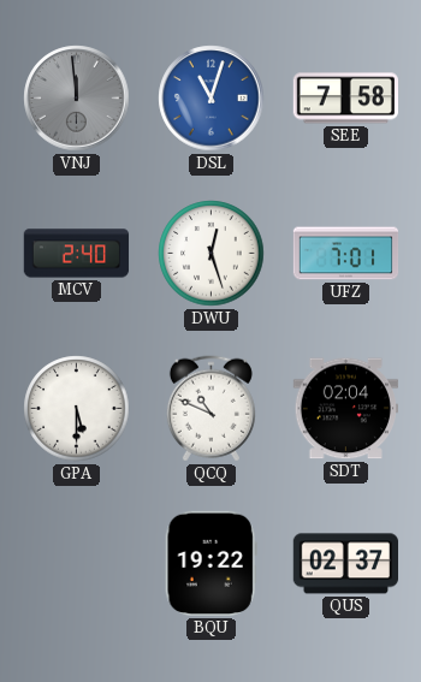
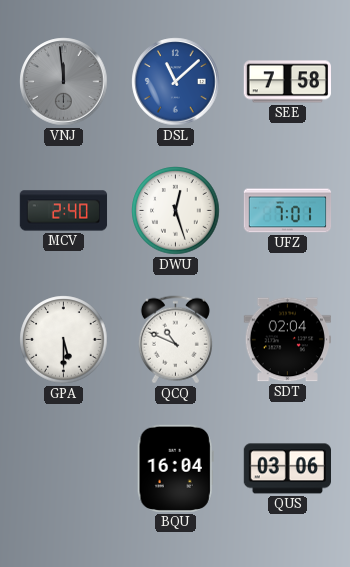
DSL: 11:03 -> 11:08 (176, 82)
BQU: 19:22 -> 16:04 (175, 468)
QUS: 02:37 -> 03:06 (287, 469)
